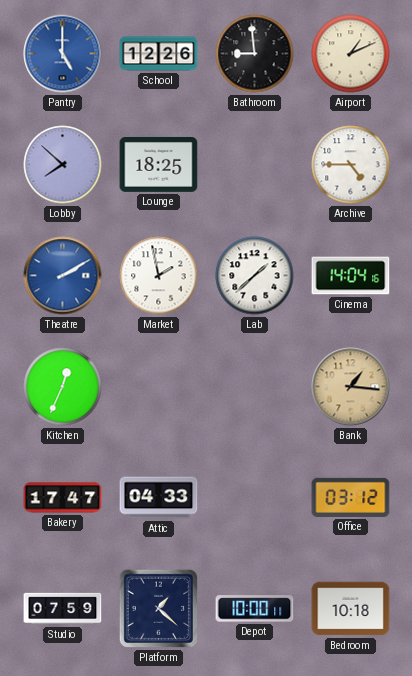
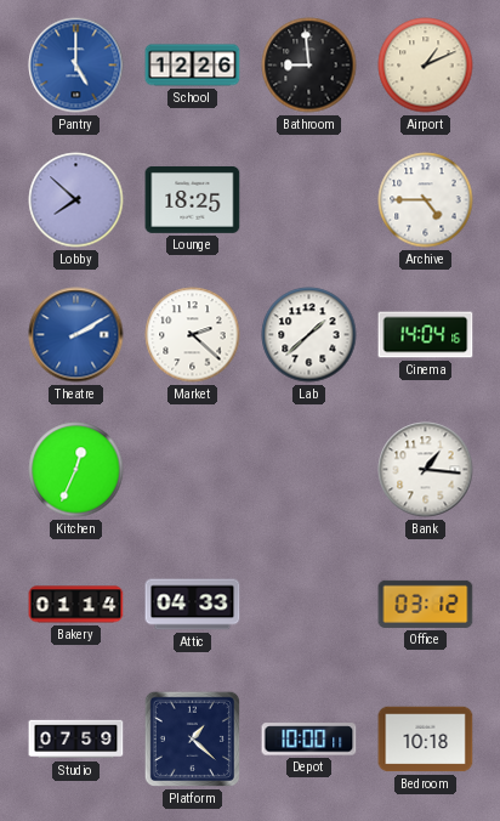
Market: 1:58 -> 2:22 (193, 335)
Bank dial: champagne -> white (426, 470)
Bakery: 17:47 -> 01:14 (76, 605)
